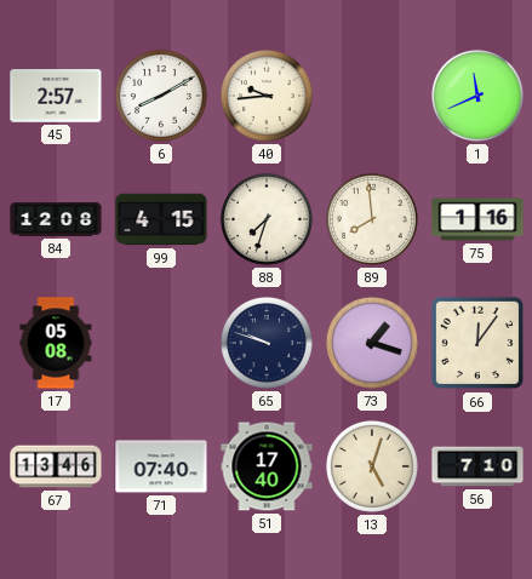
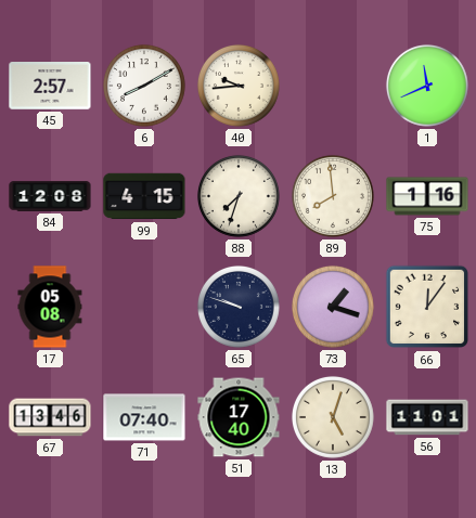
56: 7:10 -> 11:01 (427, 417)
